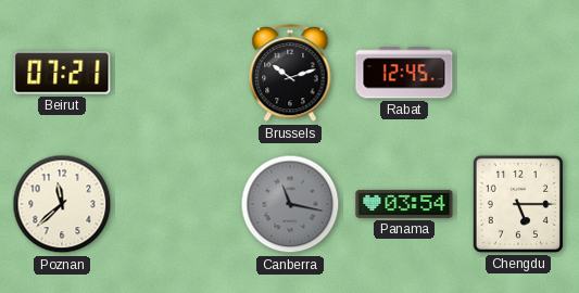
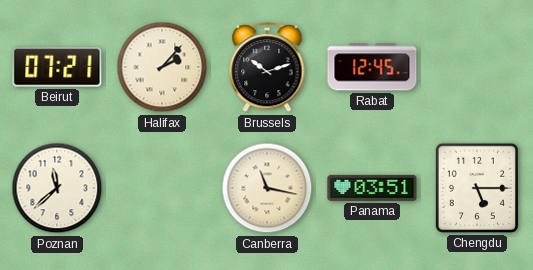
Halifax: none -> 2:07 (162, 67)
Canberra dial: grey -> cream (267, 188)
Panama: 03:54 -> 03:51 (372, 188)
